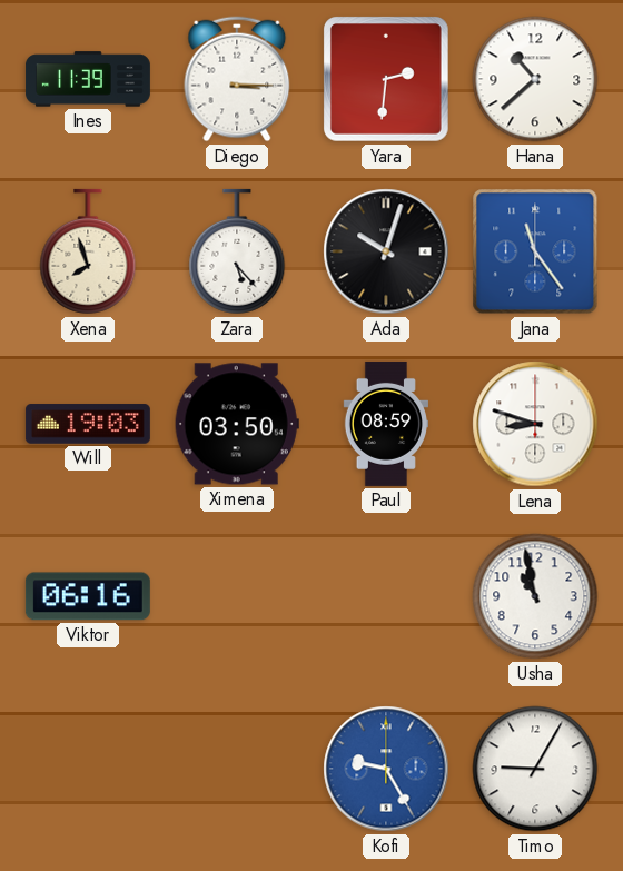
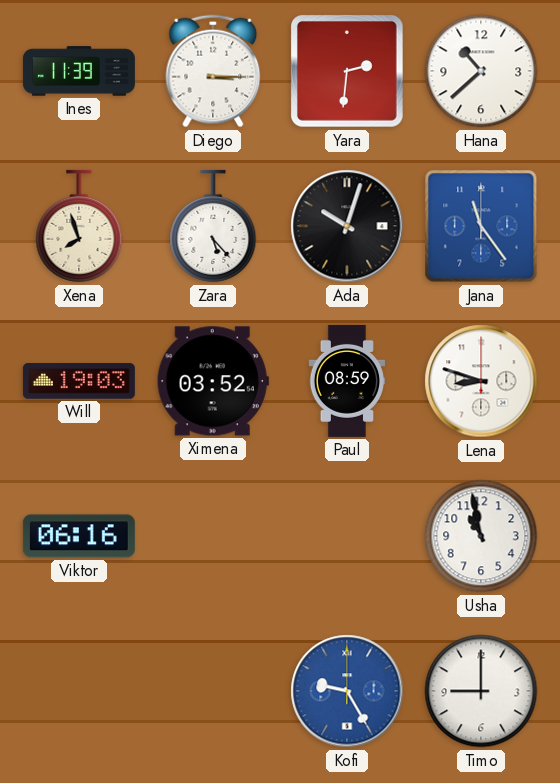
Ximena: 03:50 -> 03:52 (213, 381)
Timo: 9:05 -> 9:00 (481, 691)
